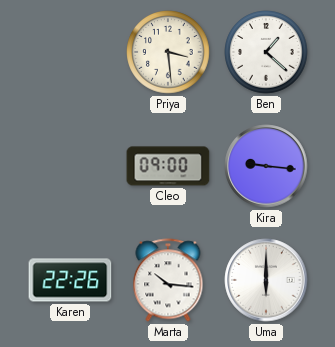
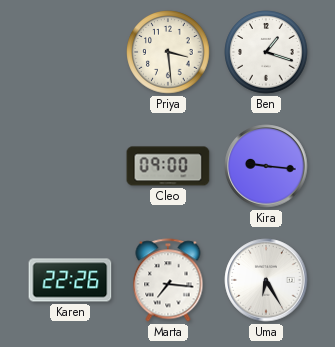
Ben: 1:22 -> 1:18 (266, 52)
Marta: 10:16 -> 7:16 (168, 280)
Uma: 6:00 -> 6:25 (266, 280)
